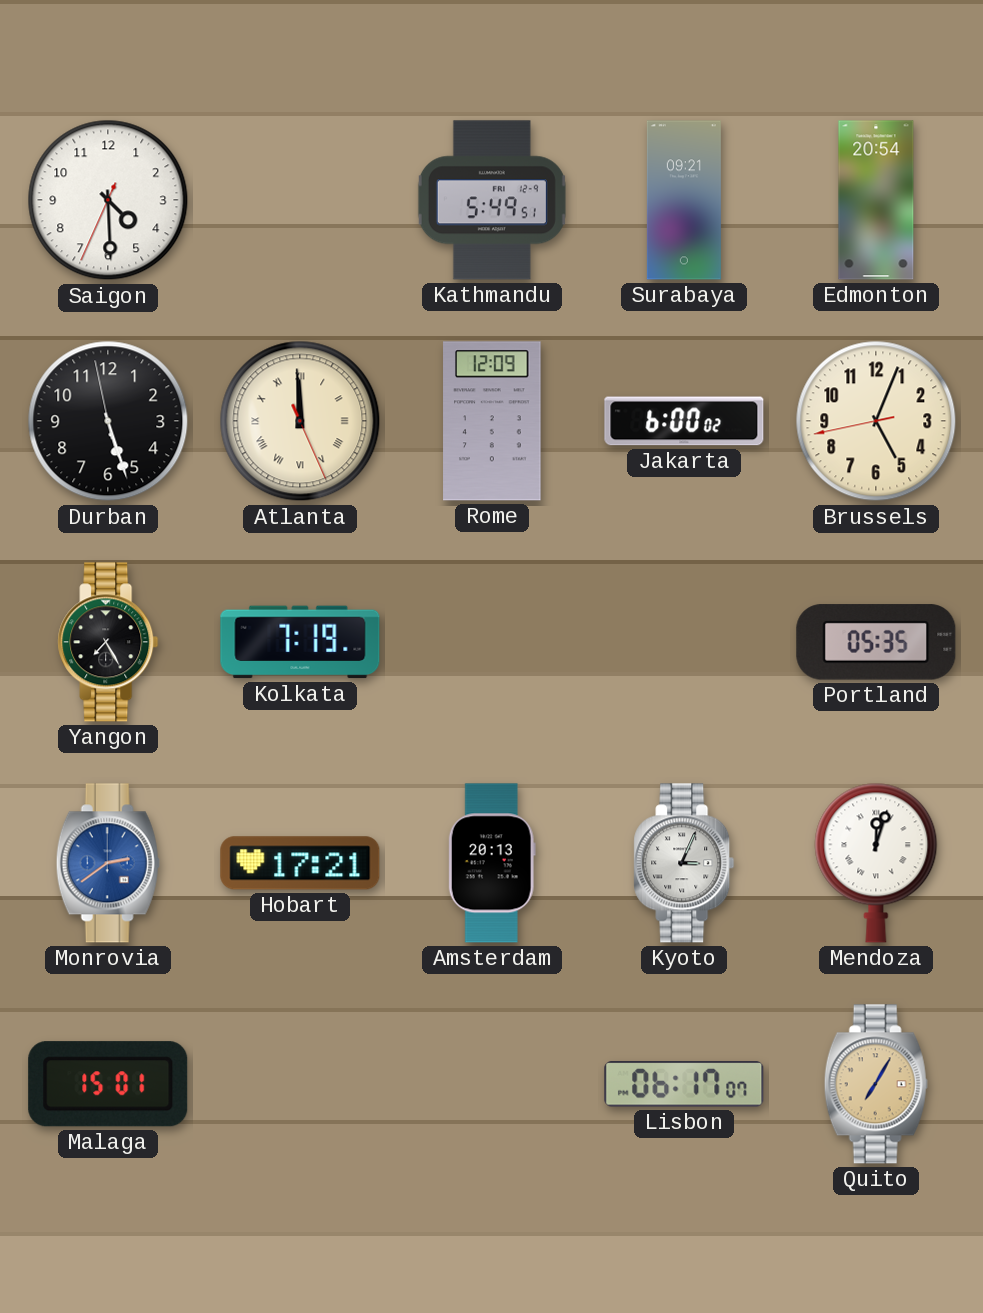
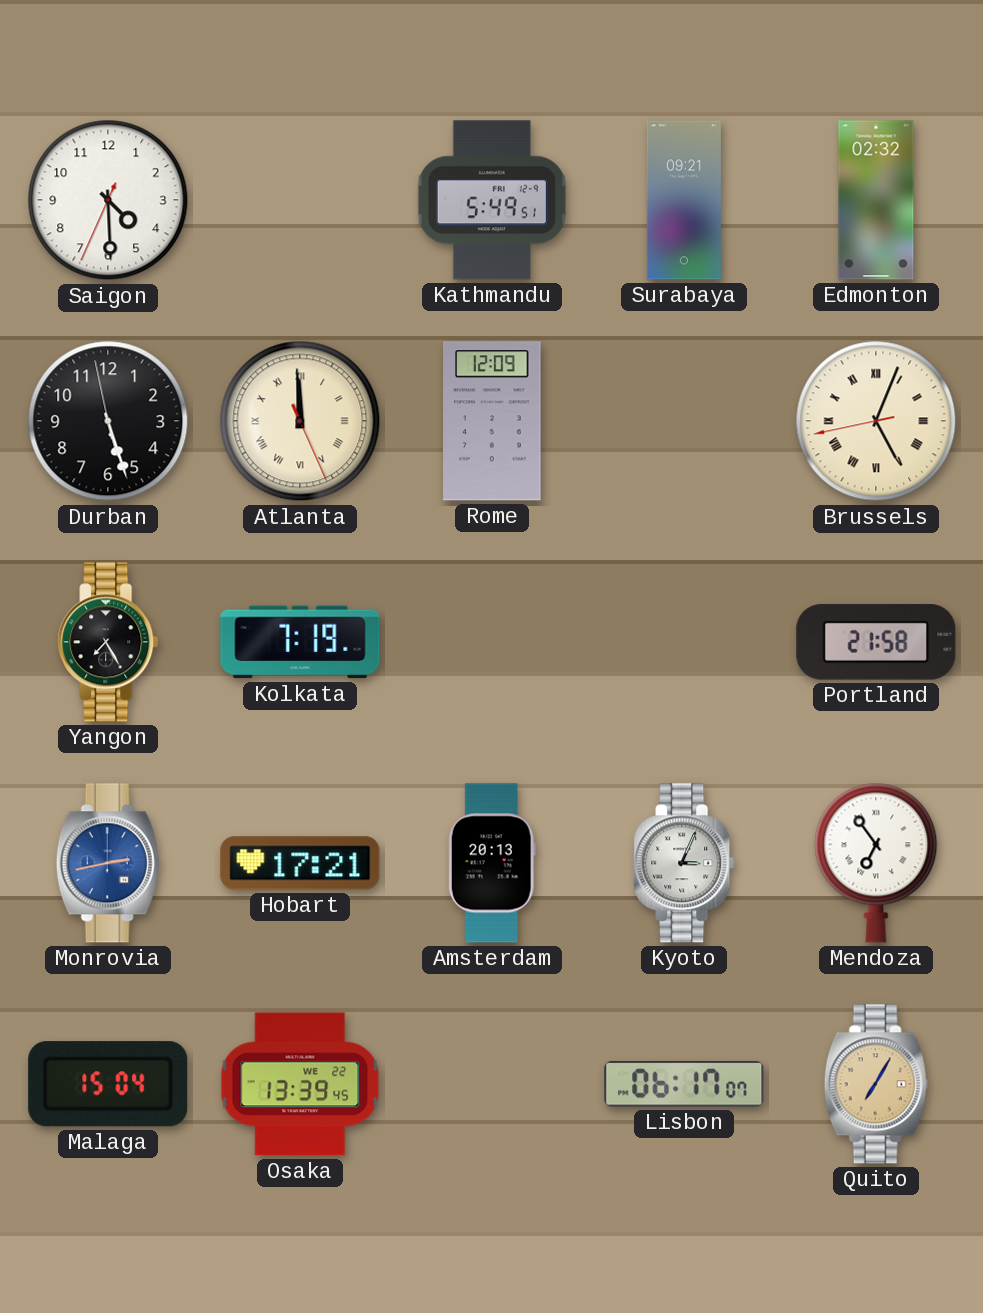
Edmonton: 20:54 -> 02:32 (876, 200)
Jakarta: 6:00 -> none (684, 421)
Brussels numerals: Arabic -> Roman (876, 421)
Portland: 05:35 -> 21:58 (876, 642)
Monrovia: 2:39 -> 2:43 (108, 863)
Mendoza: 12:03 -> 6:54 (876, 863)
Malaga: 15:01 -> 15:04 (108, 1084)
Osaka: none -> 13:39 (300, 1084)
